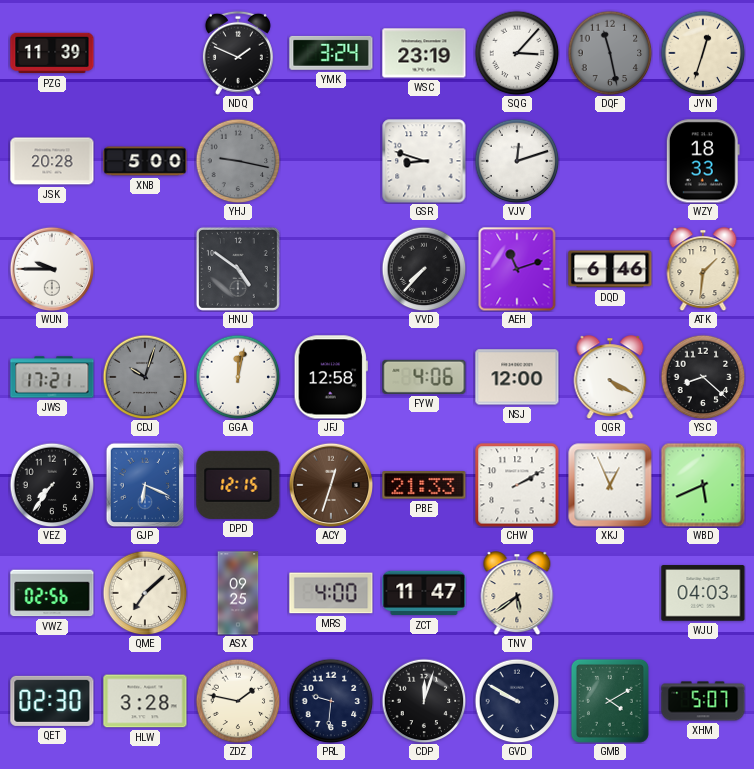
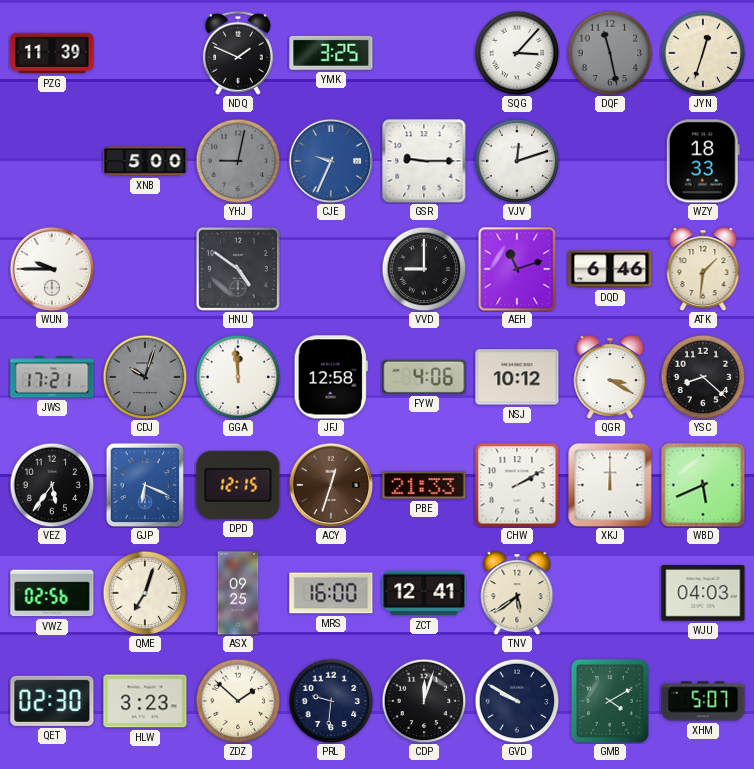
YMK: 3:24 -> 3:25 (331, 53)
WSC: 23:19 -> none (424, 53)
JSK: 20:28 -> none (52, 161)
YHJ: 9:17 -> 9:02 (238, 161)
CJE: none -> 9:34 (331, 161)
GSR: 8:48 -> 9:15 (424, 161)
VVD: 7:37 -> 9:00 (424, 269)
GGA: 12:02 -> 11:59 (238, 377)
NSJ: 12:00 -> 10:12 (517, 377)
QGR: 4:20 -> 3:20 (610, 377)
VEZ: 7:36 -> 5:36 (52, 485)
XKJ: 12:56 -> 12:00 (610, 485)
QME: 7:08 -> 7:03 (145, 593)
MRS: 4:00 -> 16:00 (331, 593)
ZCT: 11:47 -> 12:41 (424, 593)
HLW: 3:28 -> 3:23 (145, 701)
ZDZ: 1:47 -> 1:52 (238, 701)
